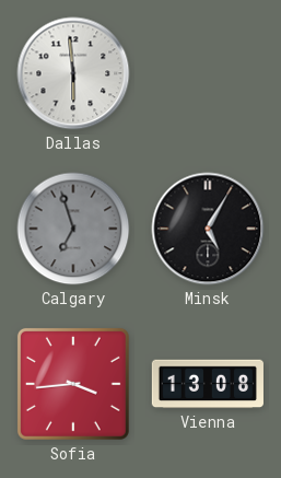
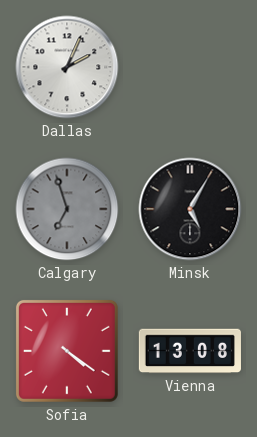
Dallas: 5:59 -> 2:04 (67, 67)
Sofia: 3:44 -> 4:21 (67, 351)
